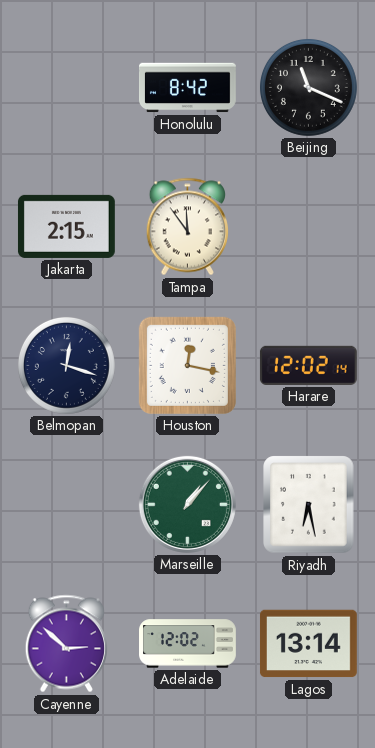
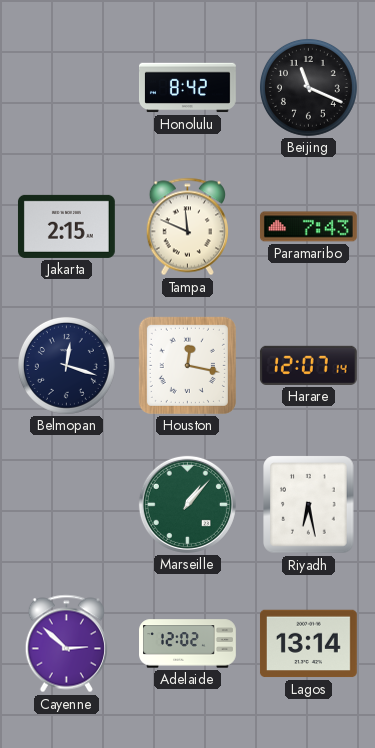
Tampa: 11:54 -> 11:49 (187, 227)
Paramaribo: none -> 7:43 (308, 227)
Harare: 12:02 -> 12:07 (308, 365)
